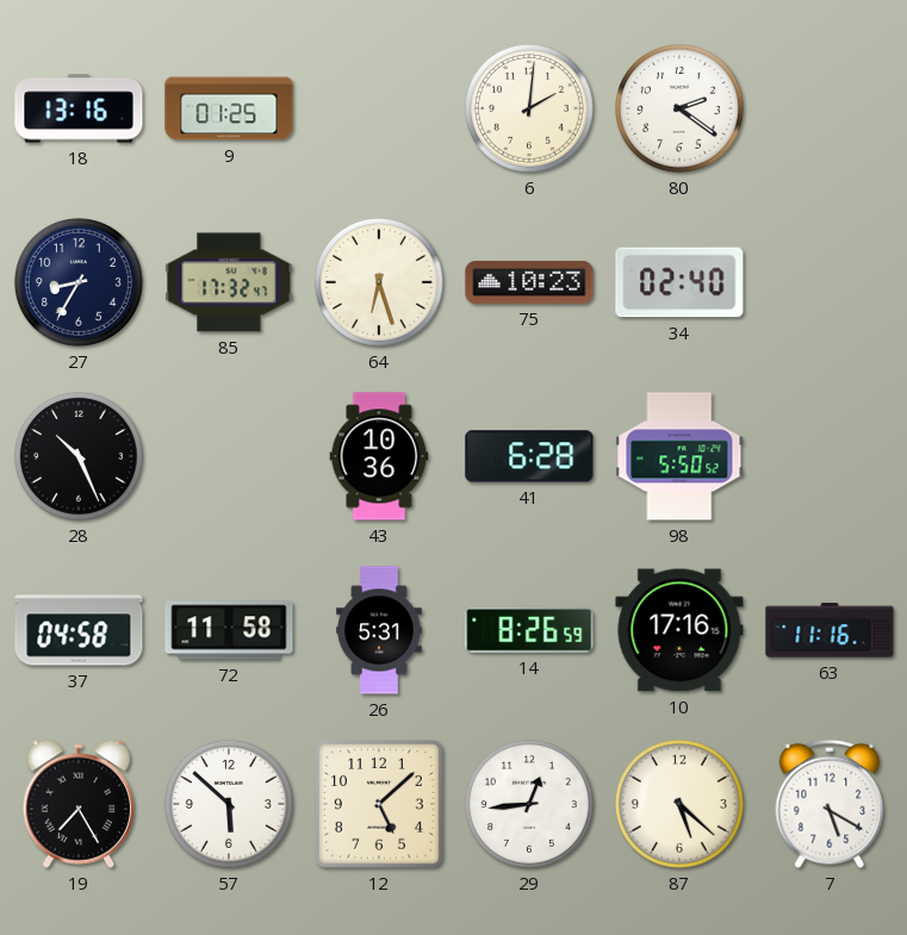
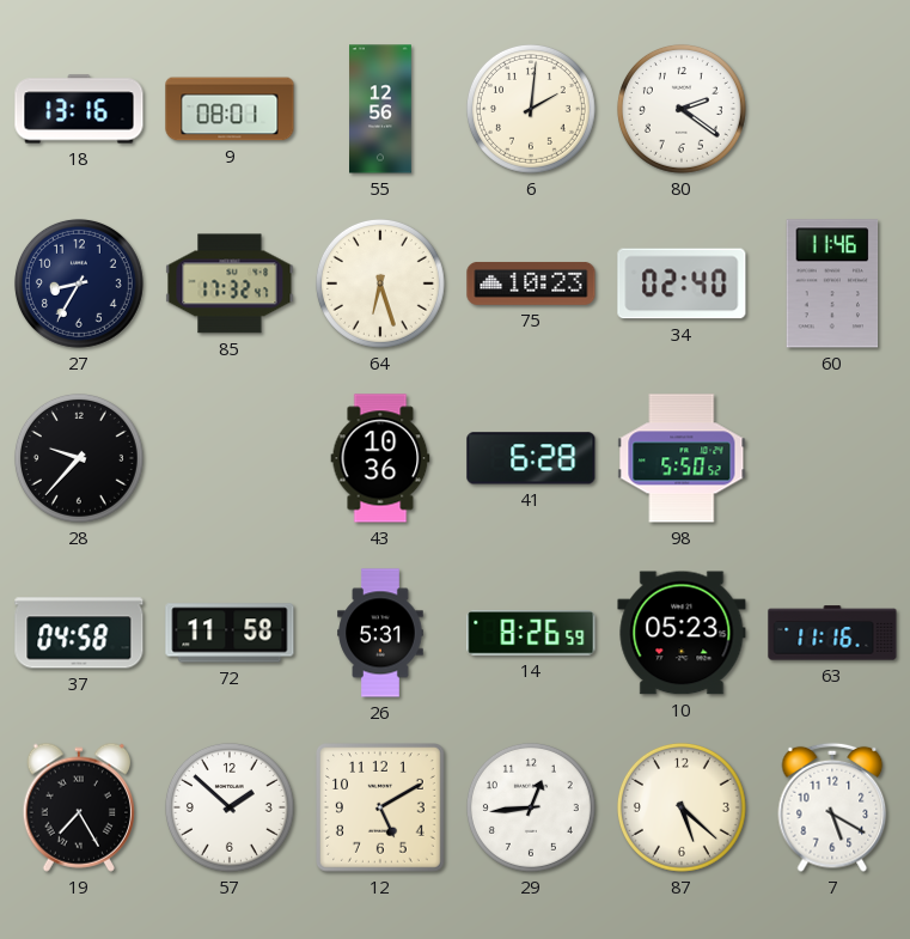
9: 01:25 -> 08:01 (230, 109)
55: none -> 12:56 (381, 109)
60: none -> 11:46 (832, 283)
28: 10:26 -> 9:37 (79, 458)
10: 17:16 -> 05:23 (682, 633)
57: 5:52 -> 1:52 (230, 807)
12: 5:08 -> 5:10 (381, 809)
